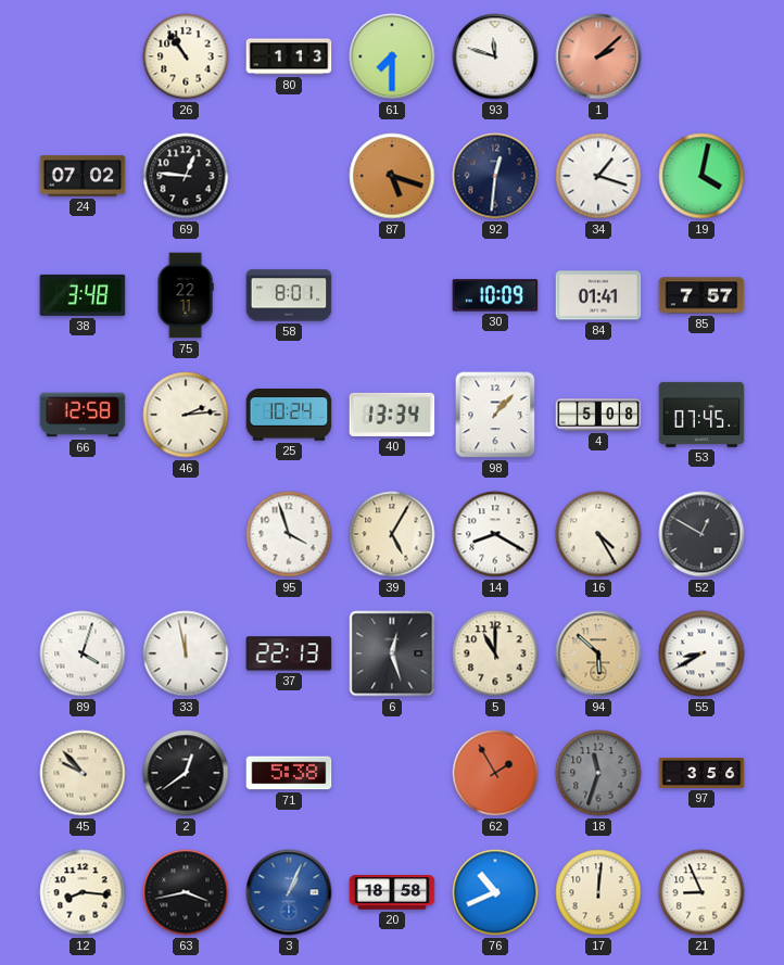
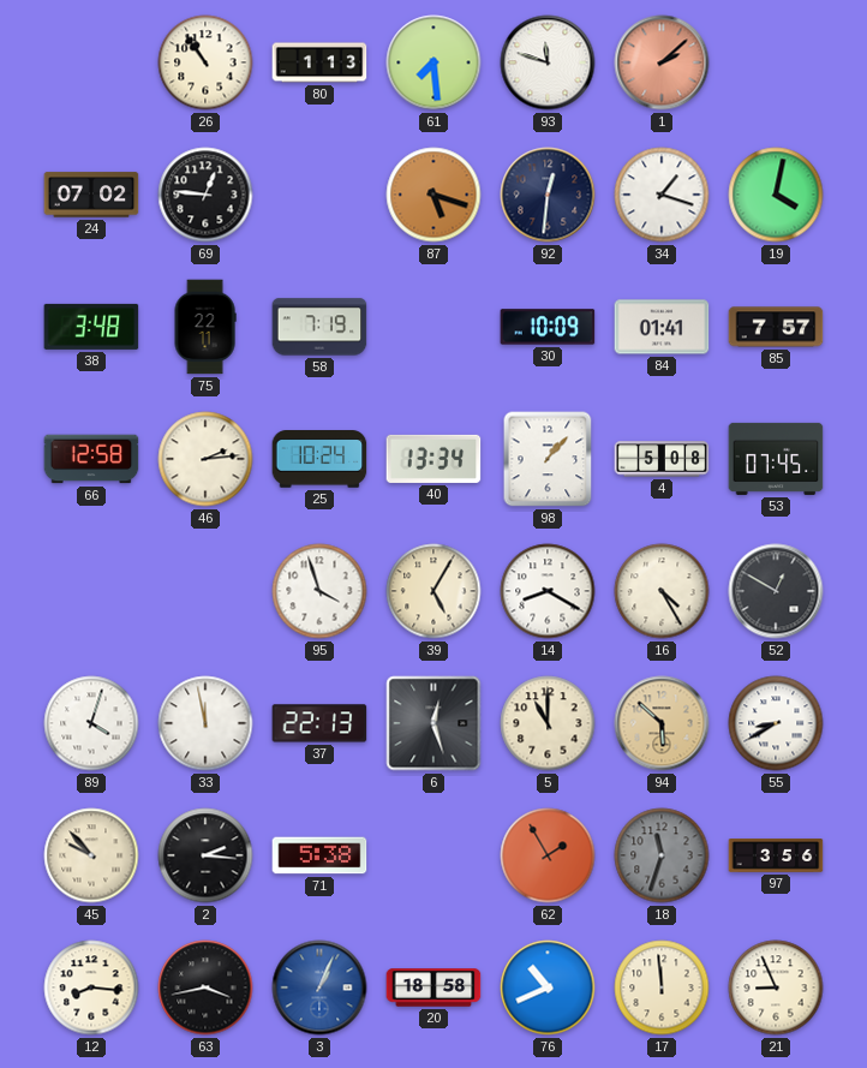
61: 7:30 -> 7:29 (433, 62)
58: 8:01 -> 7:19 (319, 327)
2: 12:39 -> 2:16 (205, 855)
17: 12:01 -> 11:59 (662, 988)
